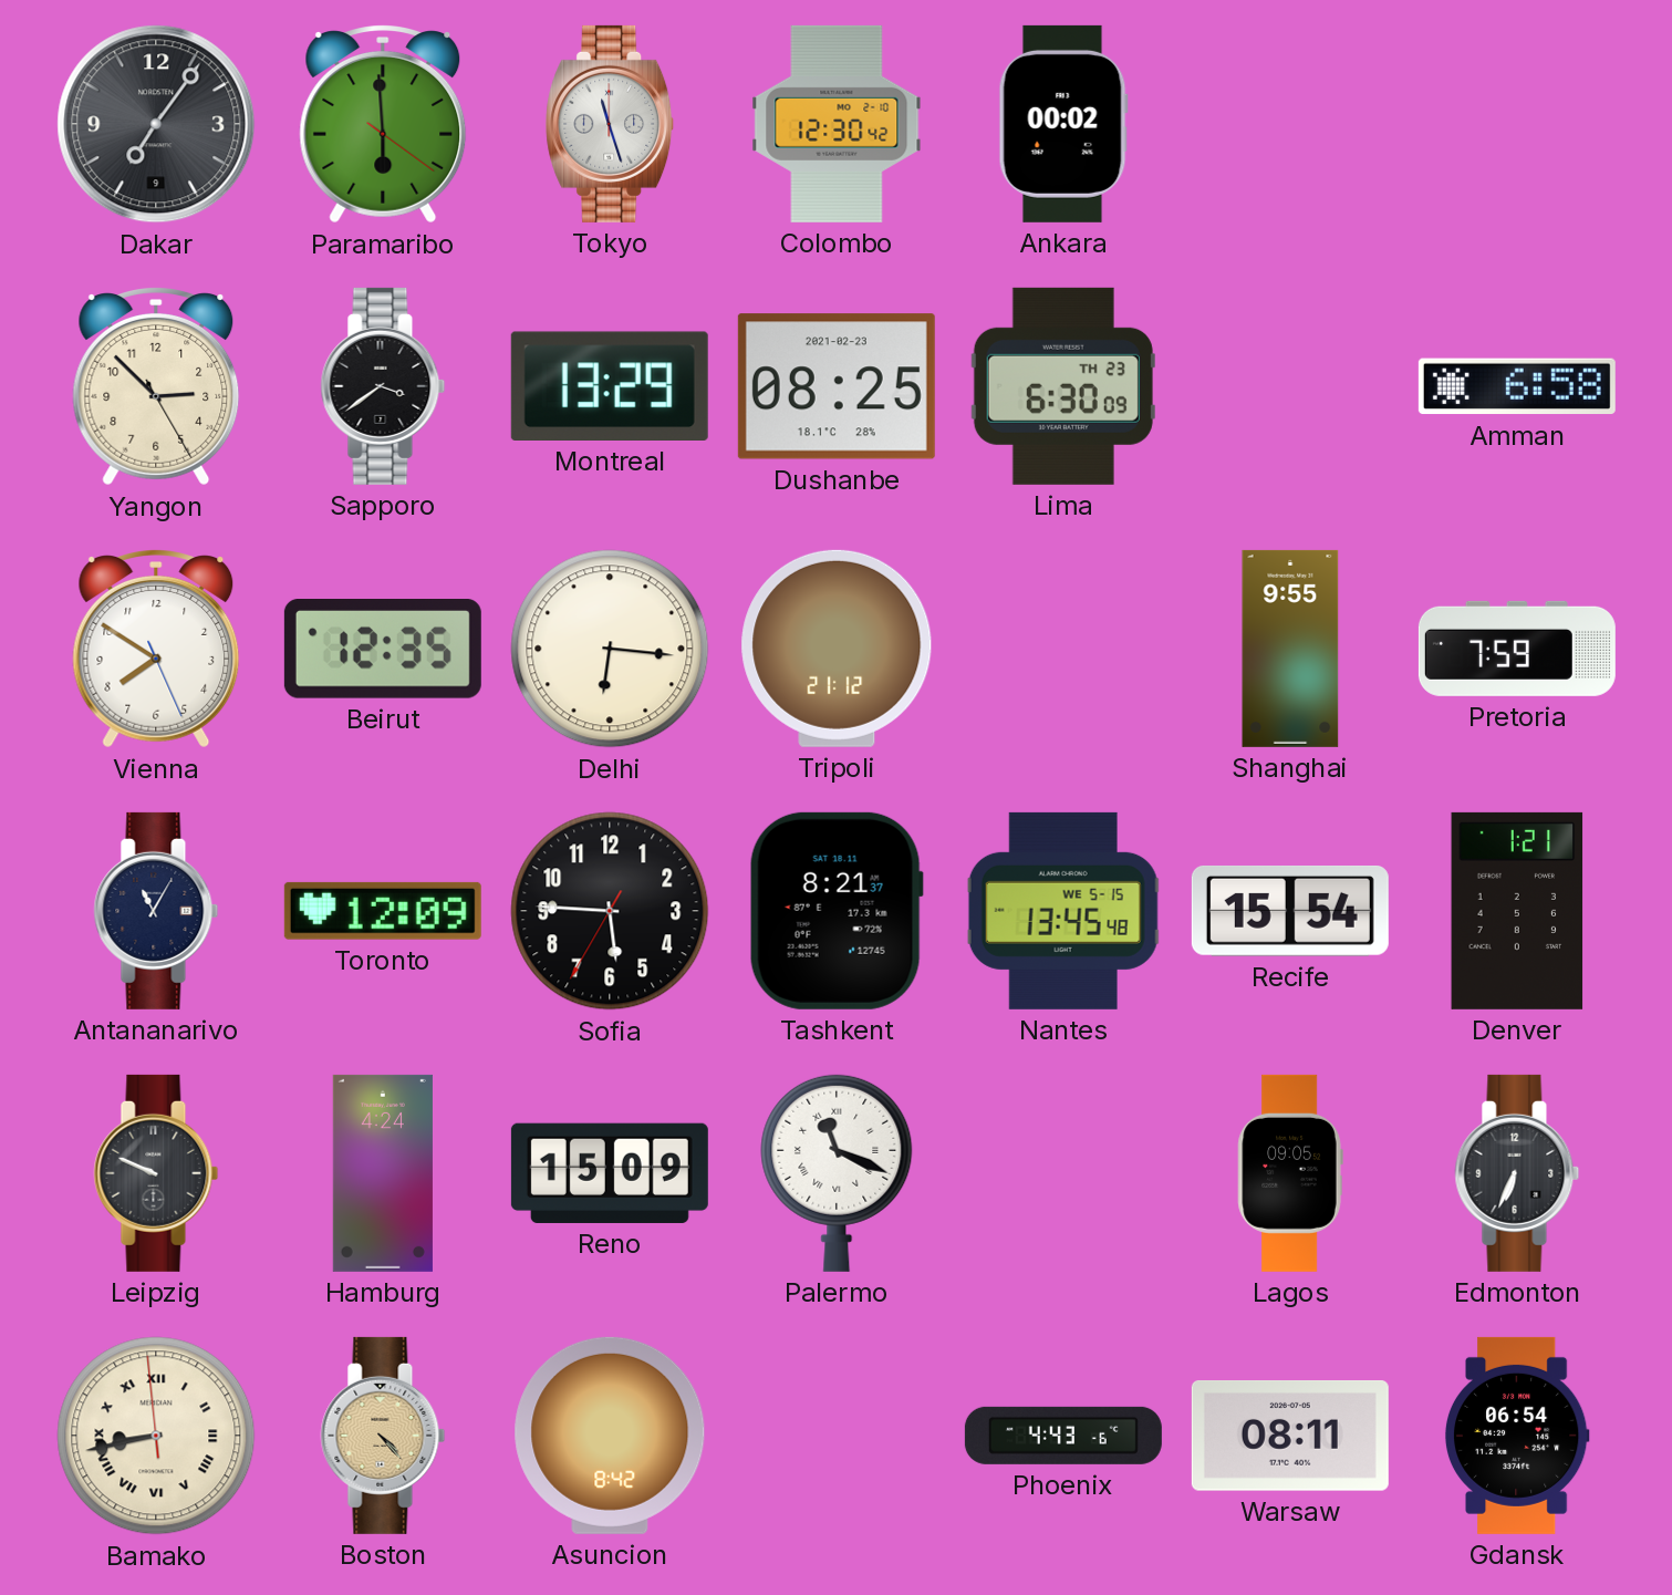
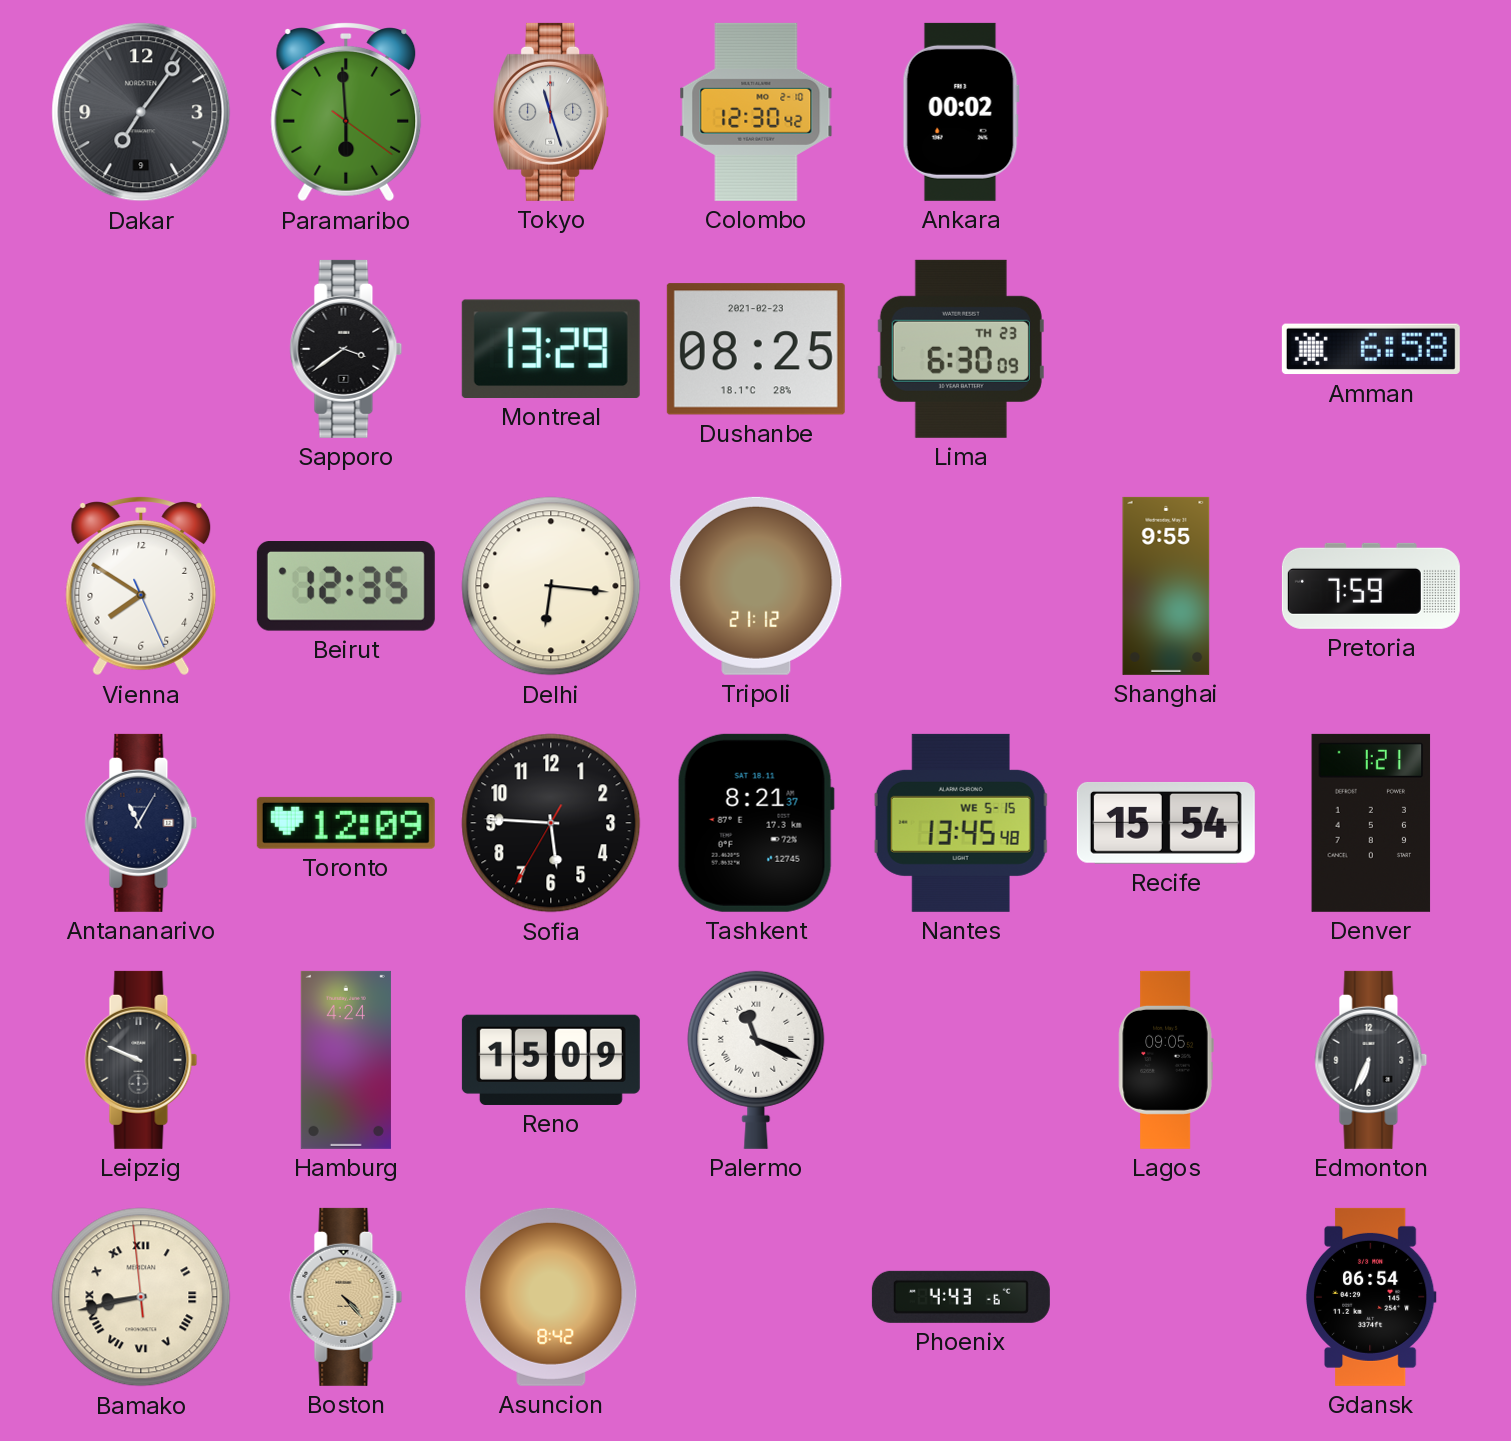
Yangon: 2:52 -> none (156, 387)
Warsaw: 08:11 -> none (1290, 1437)
